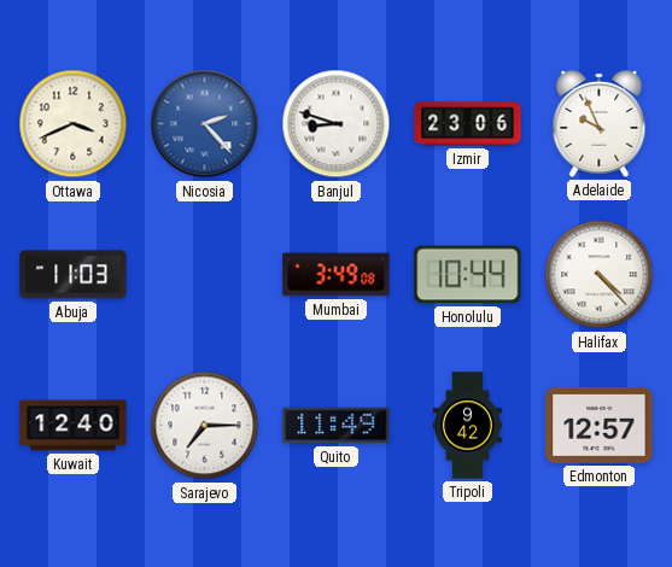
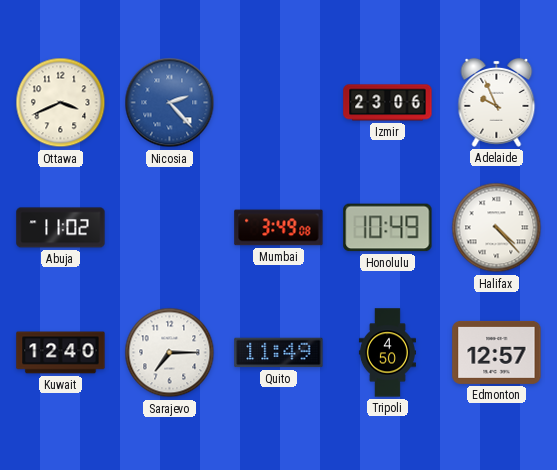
Banjul: 8:48 -> none (337, 124)
Abuja: 11:03 -> 11:02 (61, 228)
Honolulu: 10:44 -> 10:49 (388, 228)
Tripoli: 9:42 -> 4:50 (387, 353)
